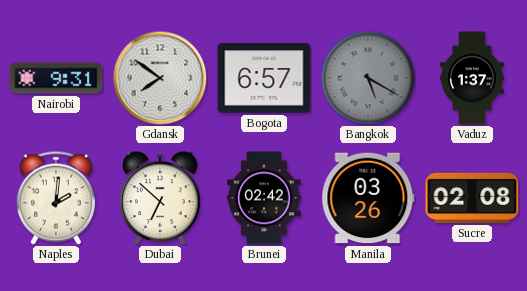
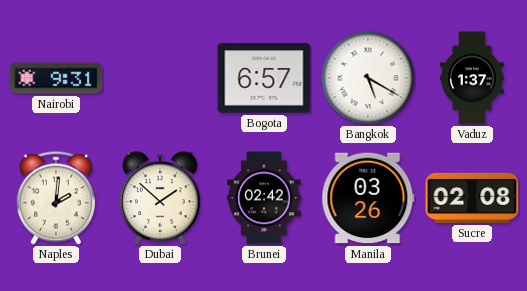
Gdansk: 7:51 -> none (160, 78)
Bangkok dial: grey -> white (368, 78)
Dubai: 6:52 -> 1:52 (160, 198)
